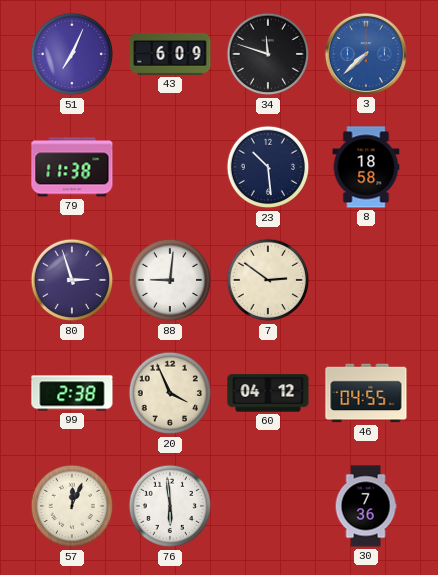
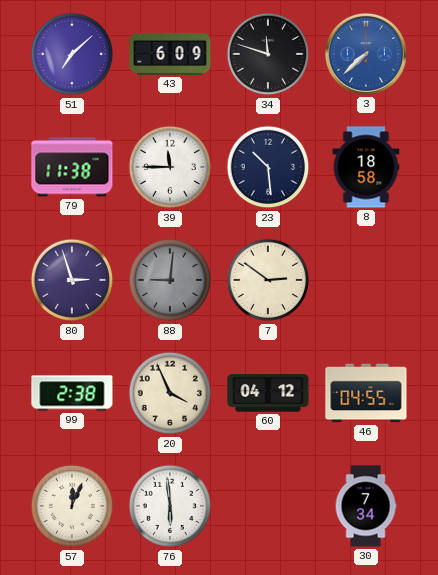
51: 7:04 -> 7:08 (72, 54)
39: none -> 11:45 (170, 167)
88 dial: white -> grey (170, 280)
30: 7:36 -> 7:34 (366, 506)
